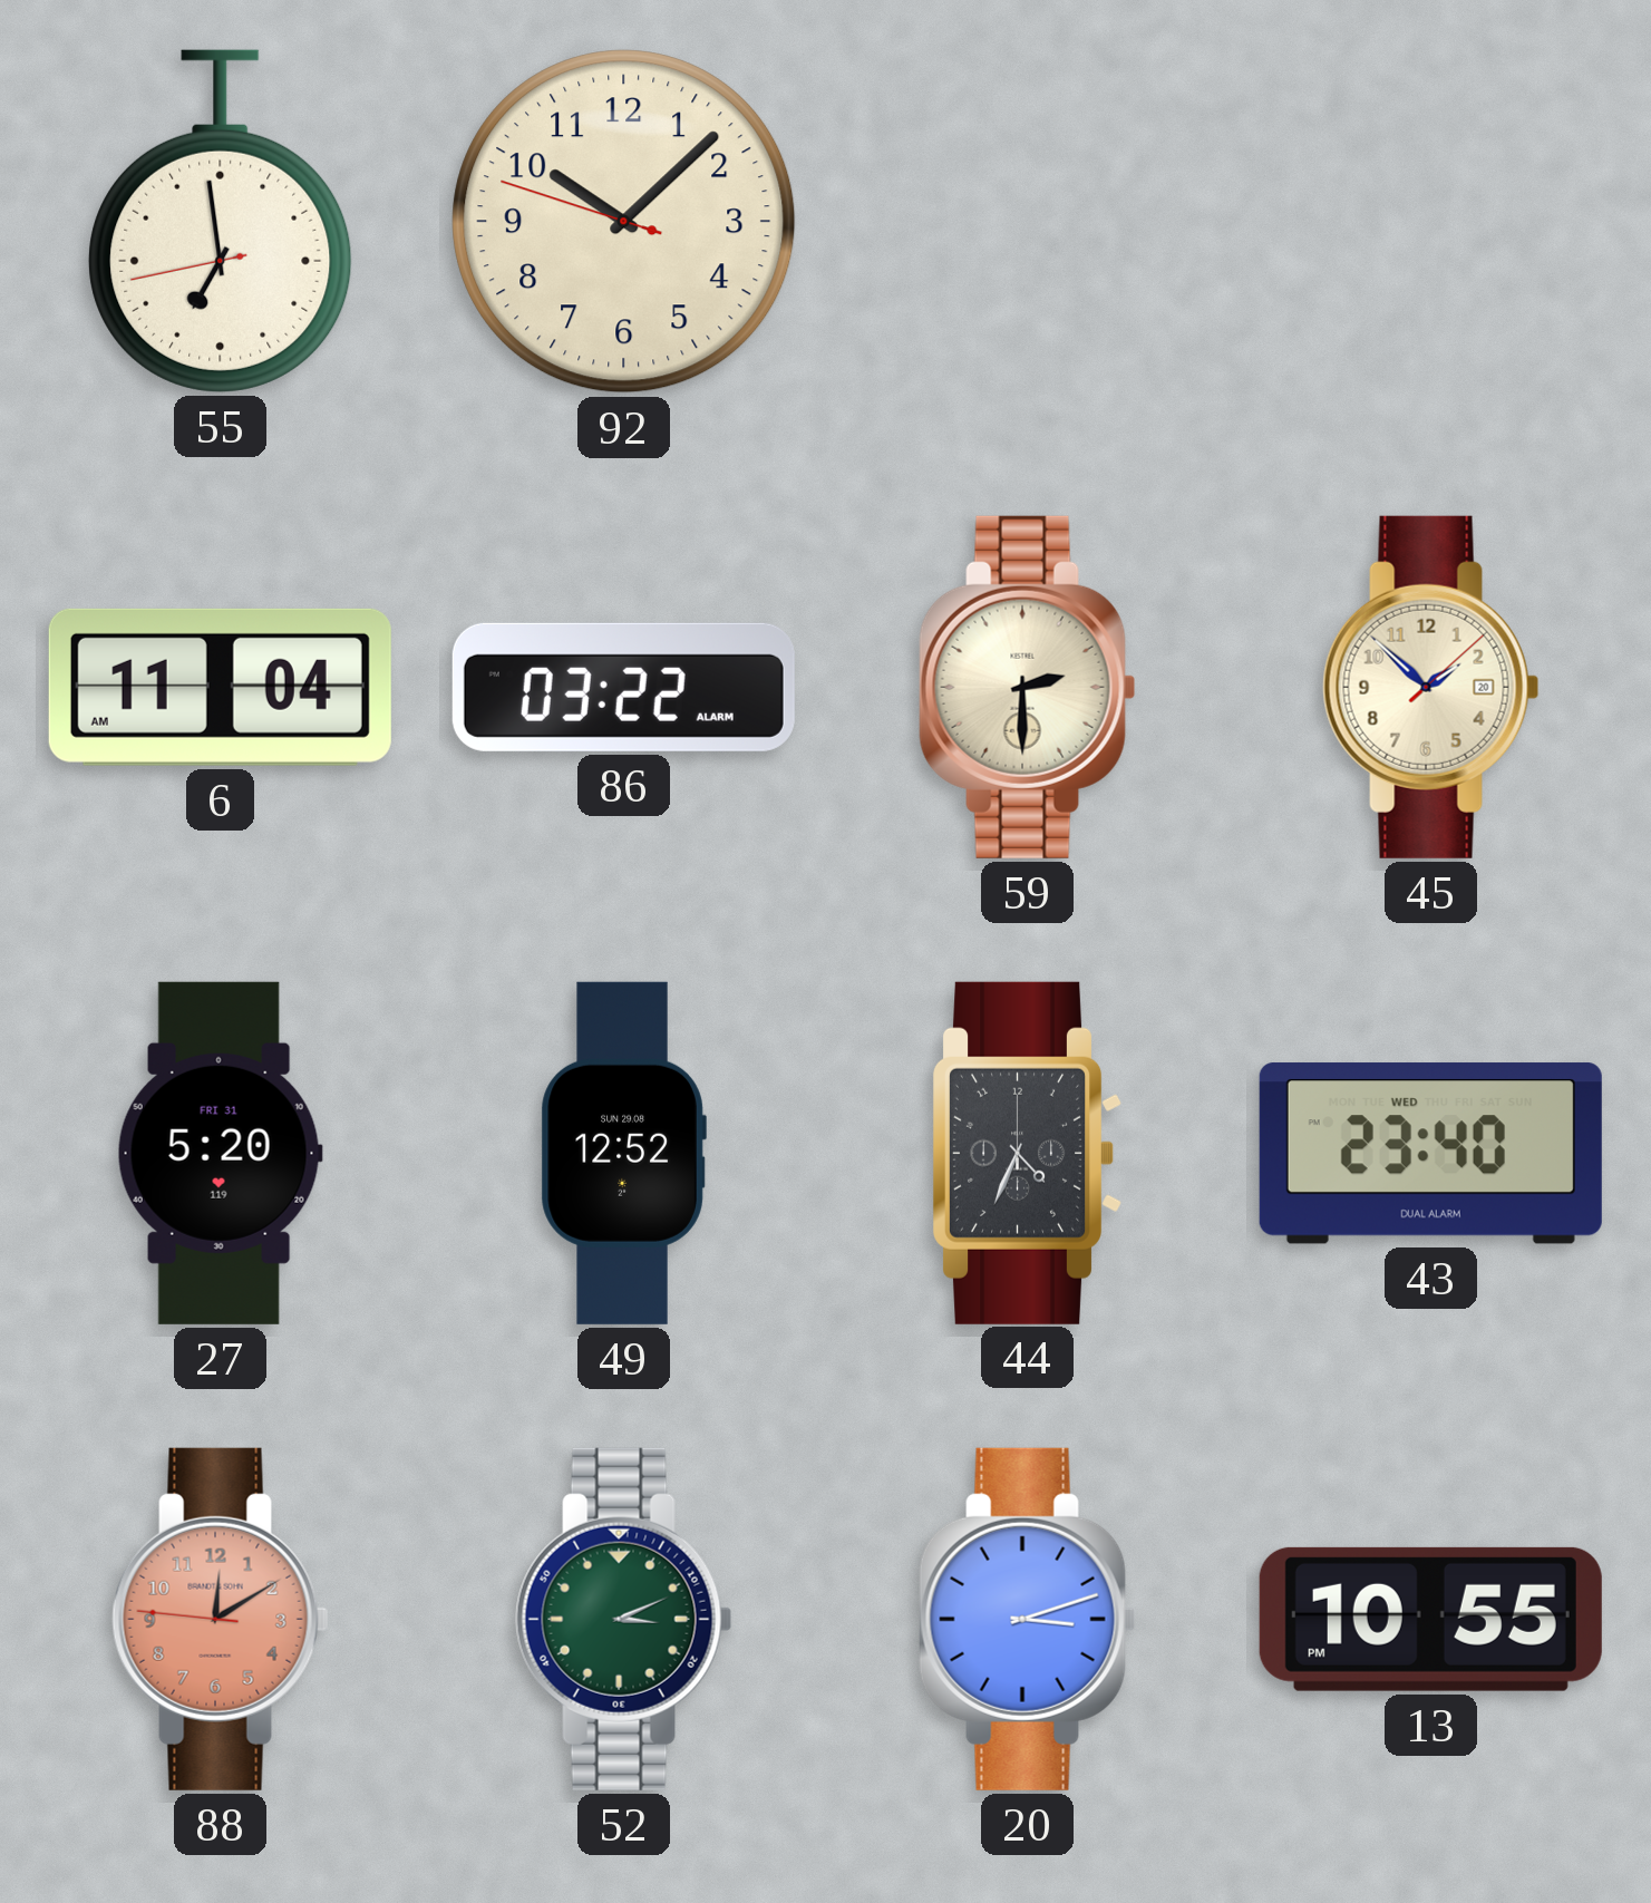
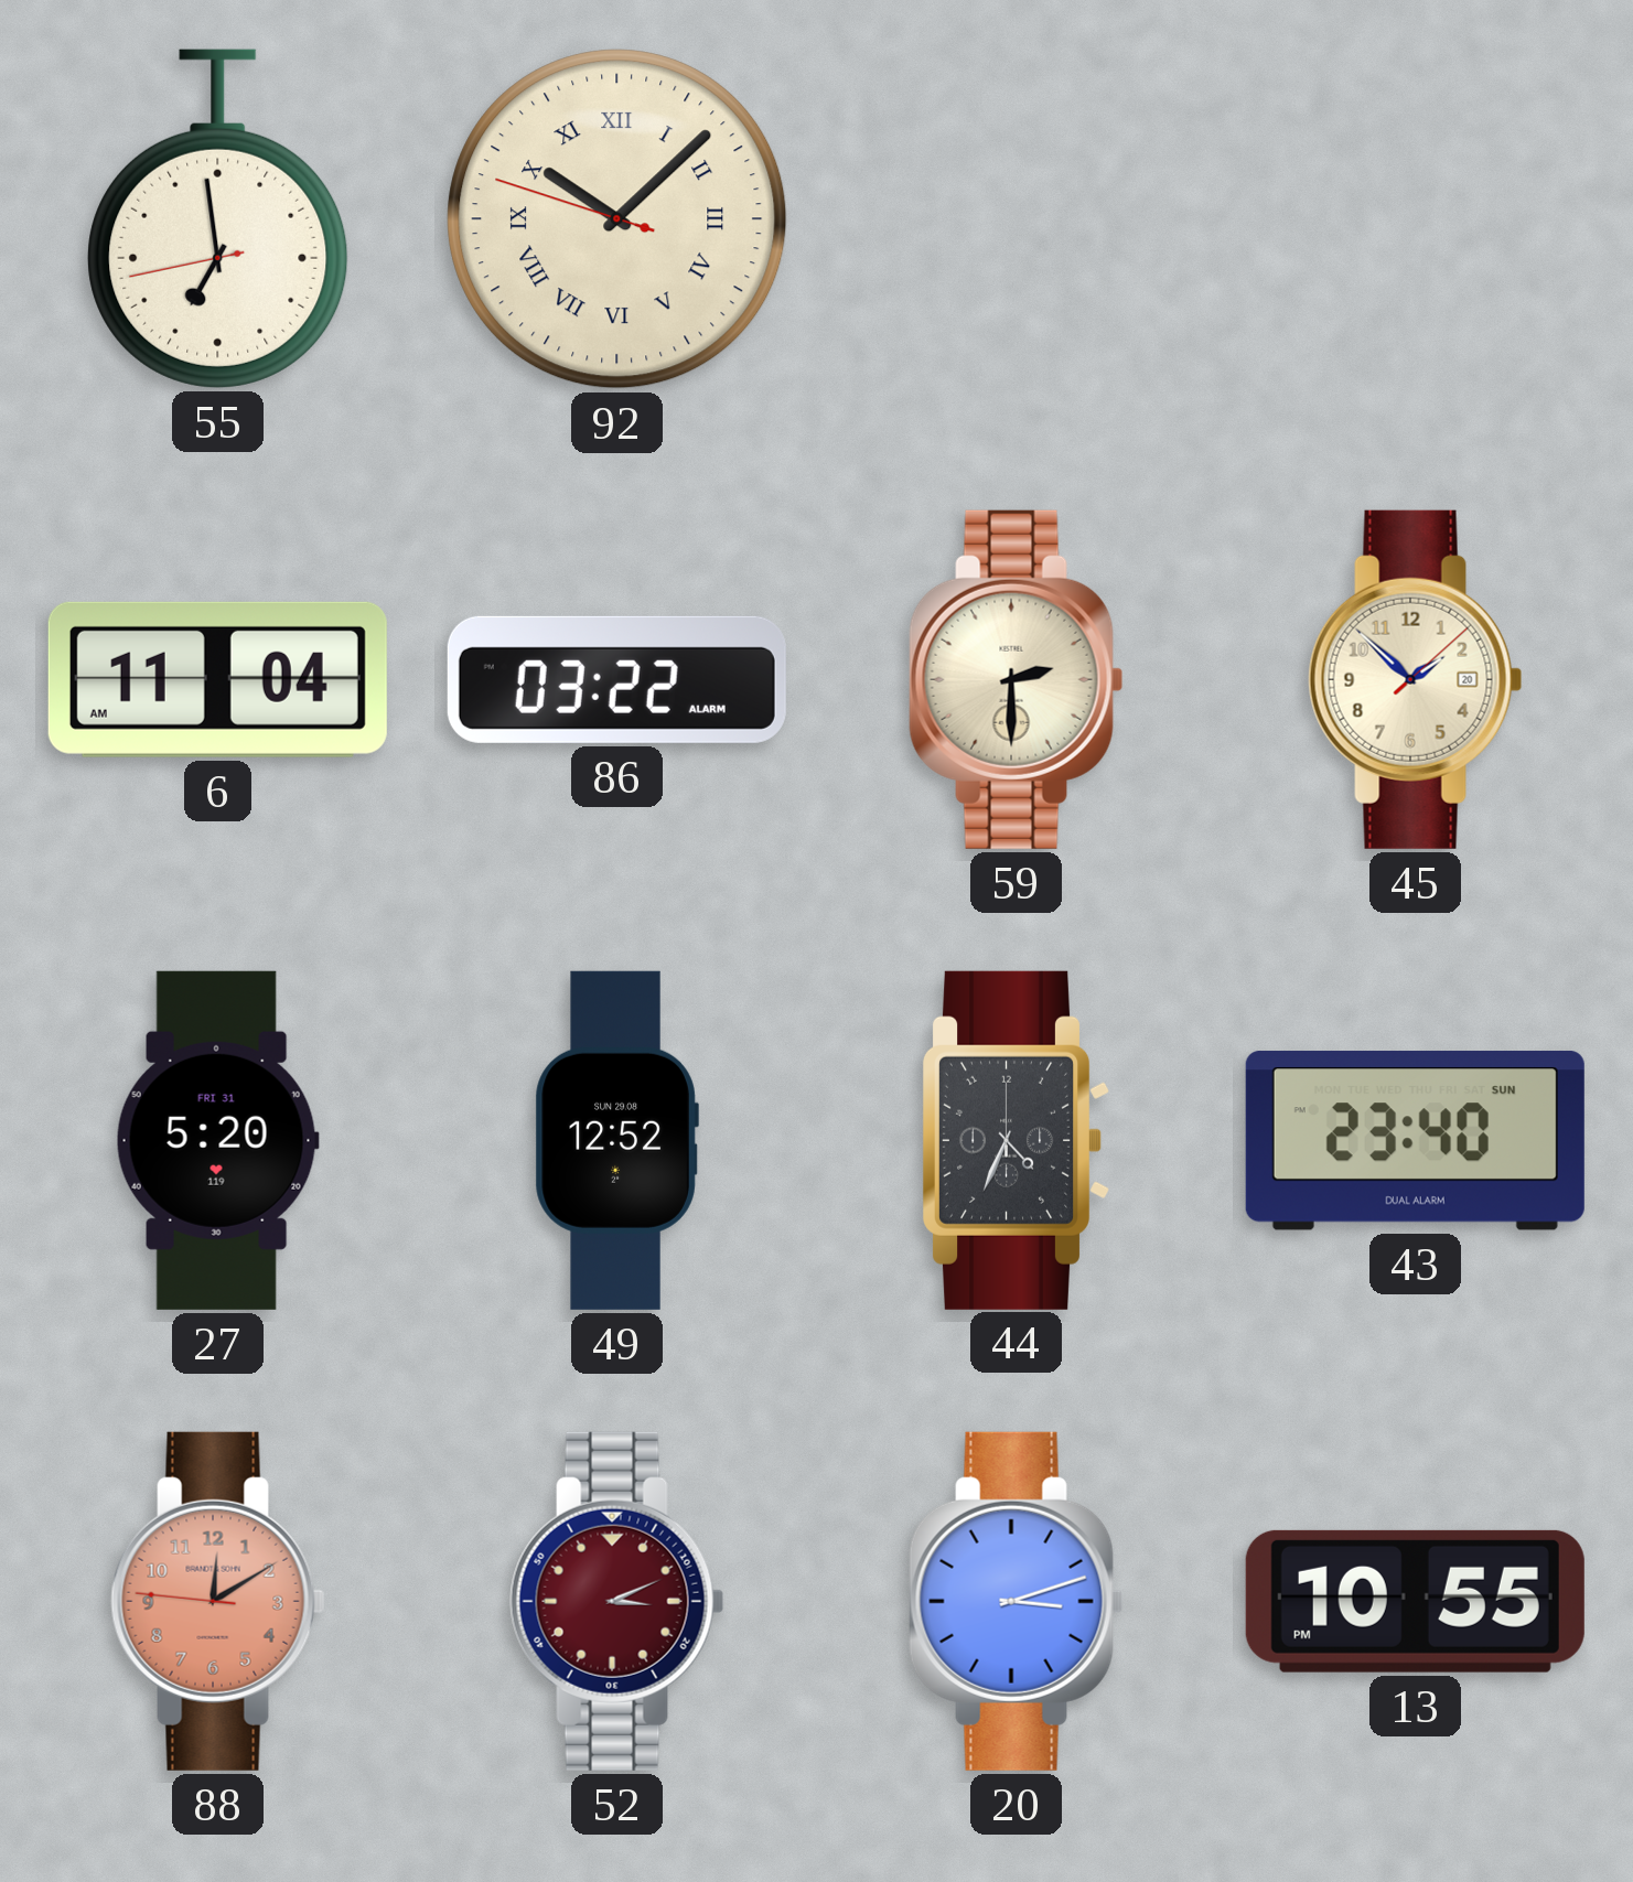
92 numerals: Arabic -> Roman (617, 219)
43 date: WED -> SUN (1415, 1141)
52 dial: green -> burgundy (617, 1601)
